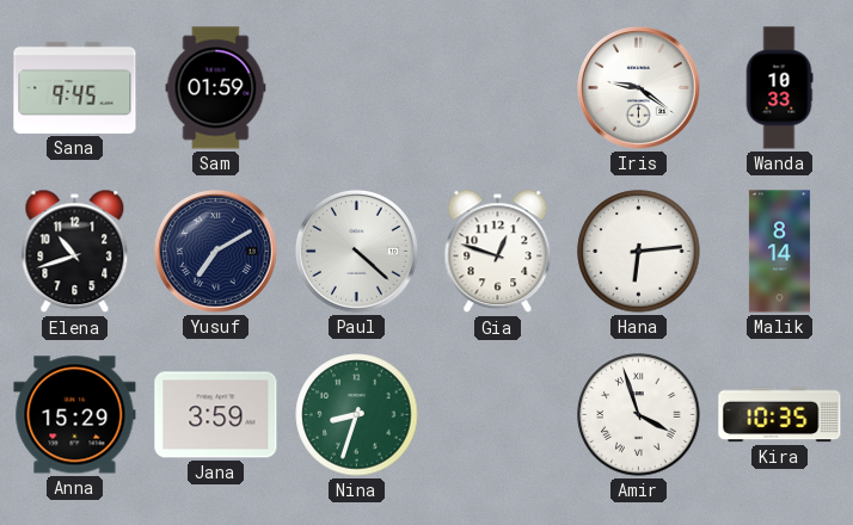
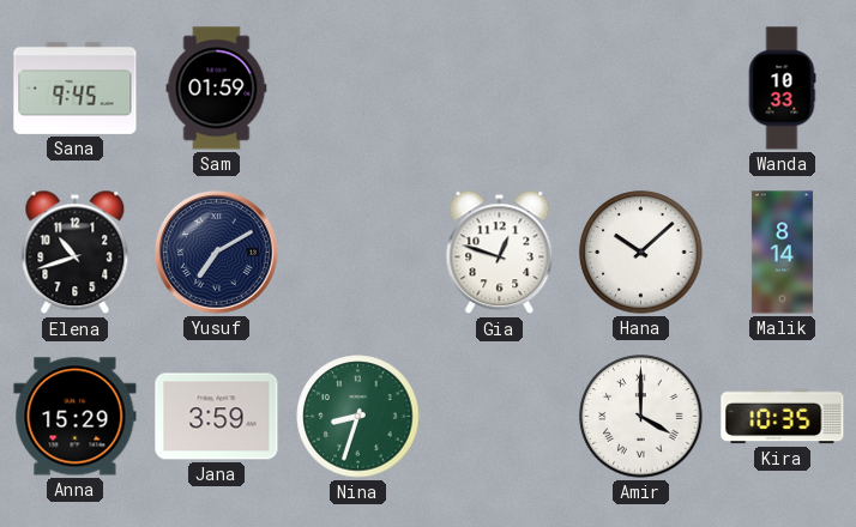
Iris: 9:21 -> none (638, 87)
Paul: 4:22 -> none (356, 251)
Hana: 6:14 -> 10:08 (641, 253)
Amir: 3:57 -> 4:00 (641, 417)
